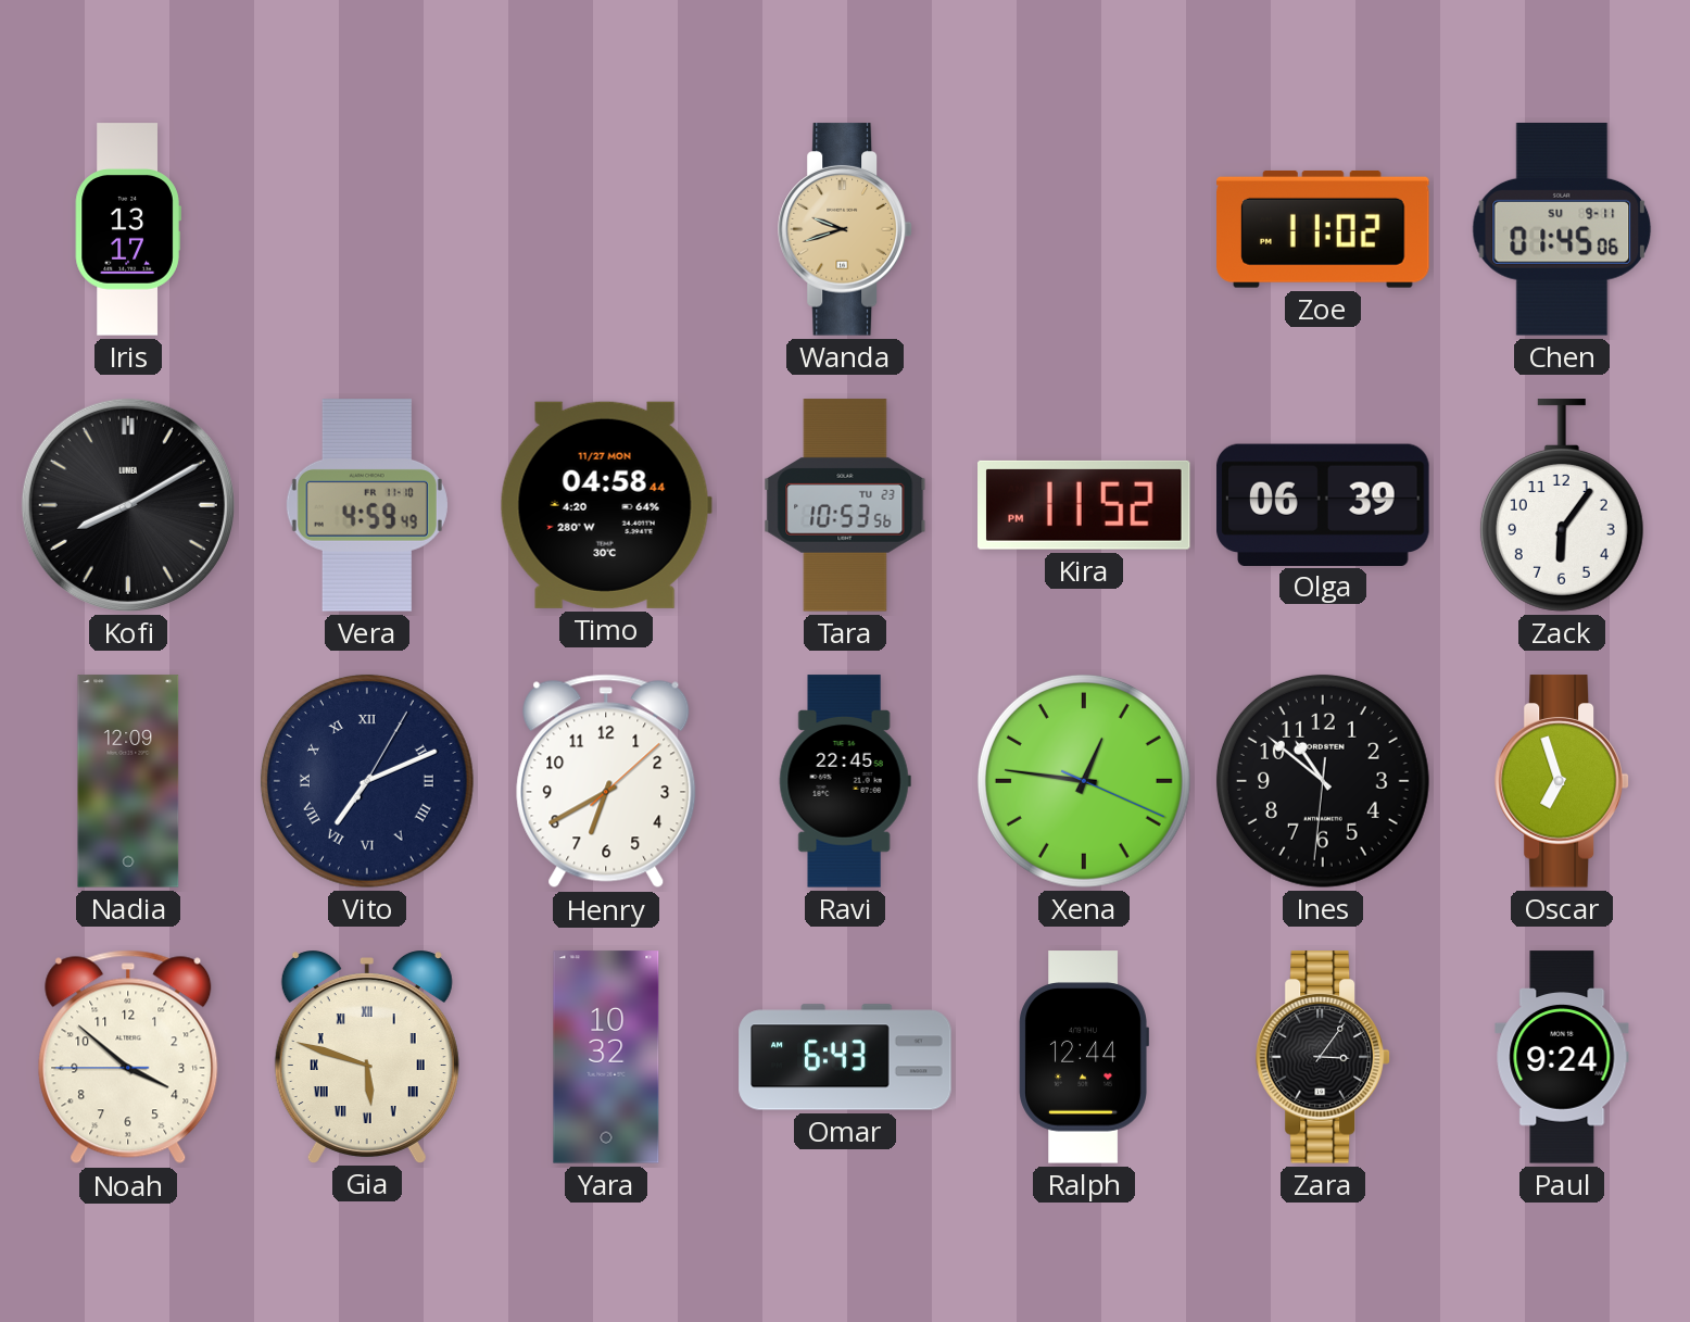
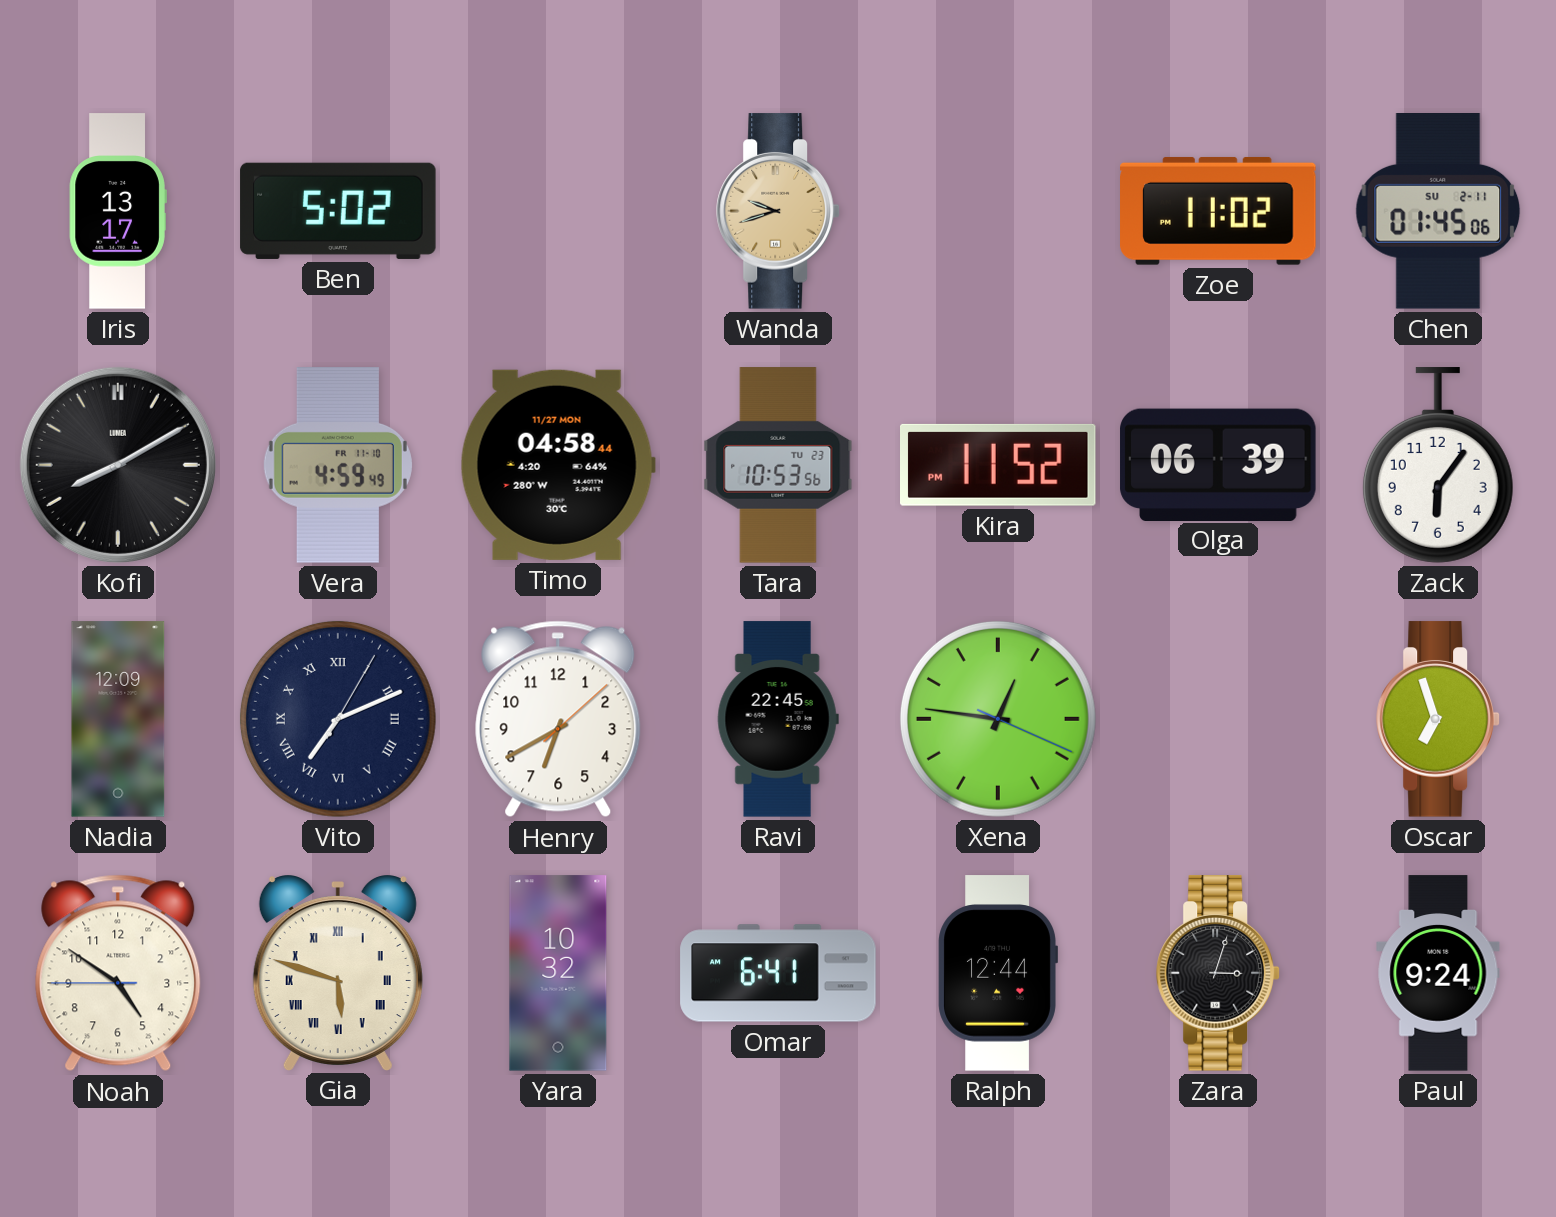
Ben: none -> 5:02 (338, 211)
Chen date: SU 9-11 -> SU 2-11 (1438, 212)
Ines: 10:51 -> none (1323, 781)
Noah: 3:51 -> 4:50 (118, 973)
Omar: 6:43 -> 6:41 (778, 973)
Zara: 3:06 -> 3:03 (1218, 973)
